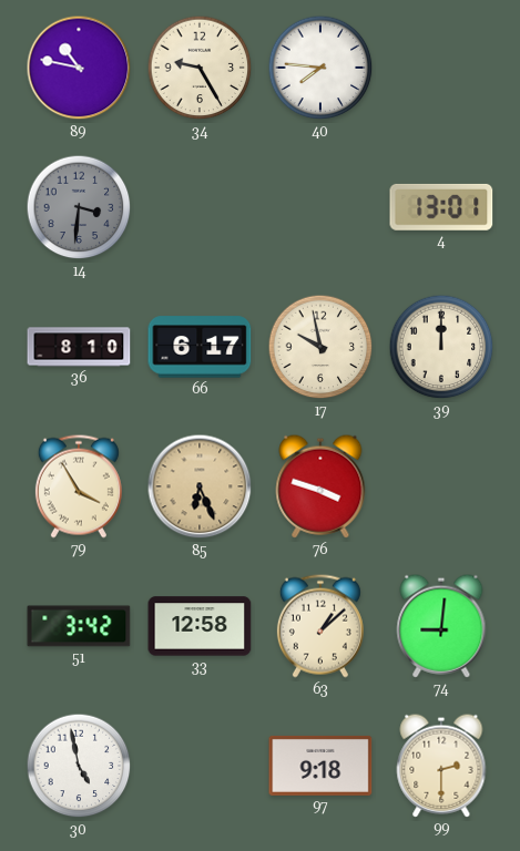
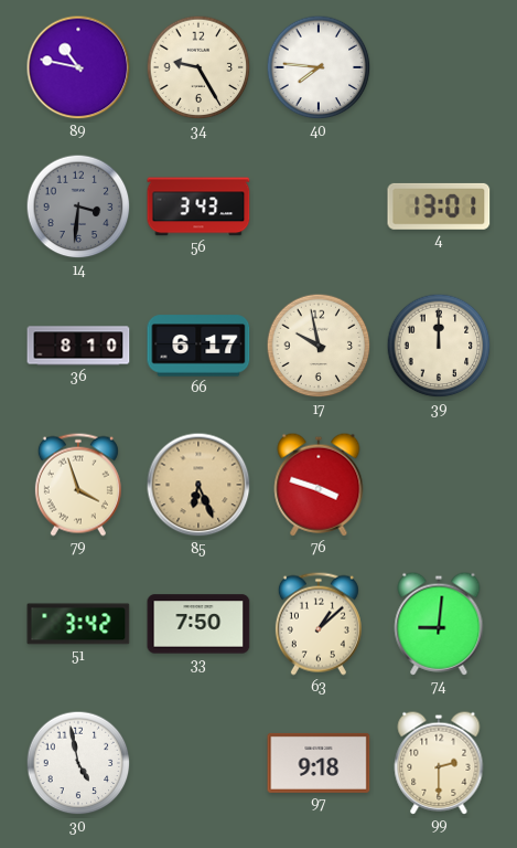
56: none -> 3:43 (198, 206)
79: 3:55 -> 3:57 (78, 485)
33: 12:58 -> 7:50 (198, 624)
